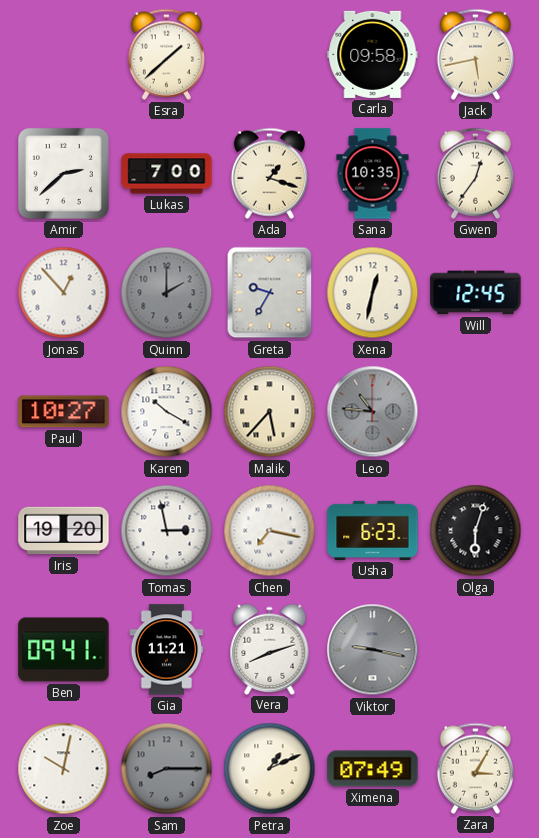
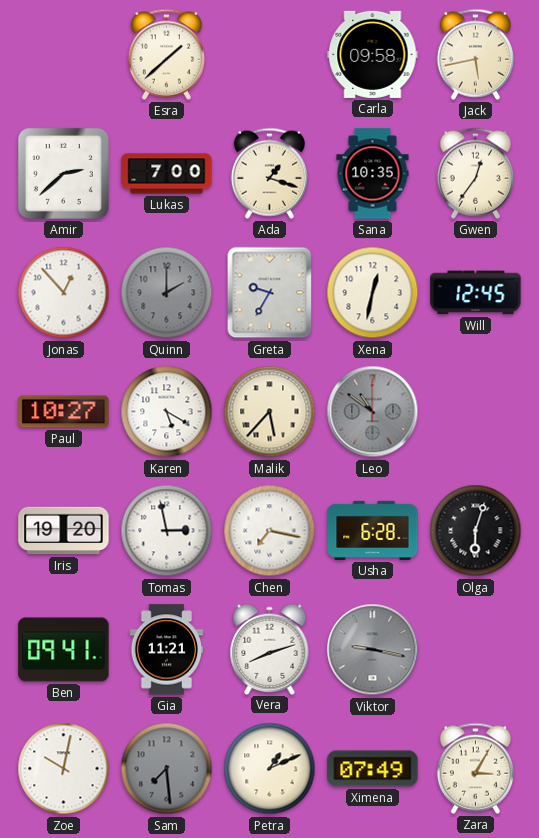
Karen: 10:20 -> 5:20 (167, 412)
Leo: 10:46 -> 10:51 (373, 412)
Usha: 6:23 -> 6:28 (373, 530)
Sam: 8:15 -> 7:29 (167, 769)
